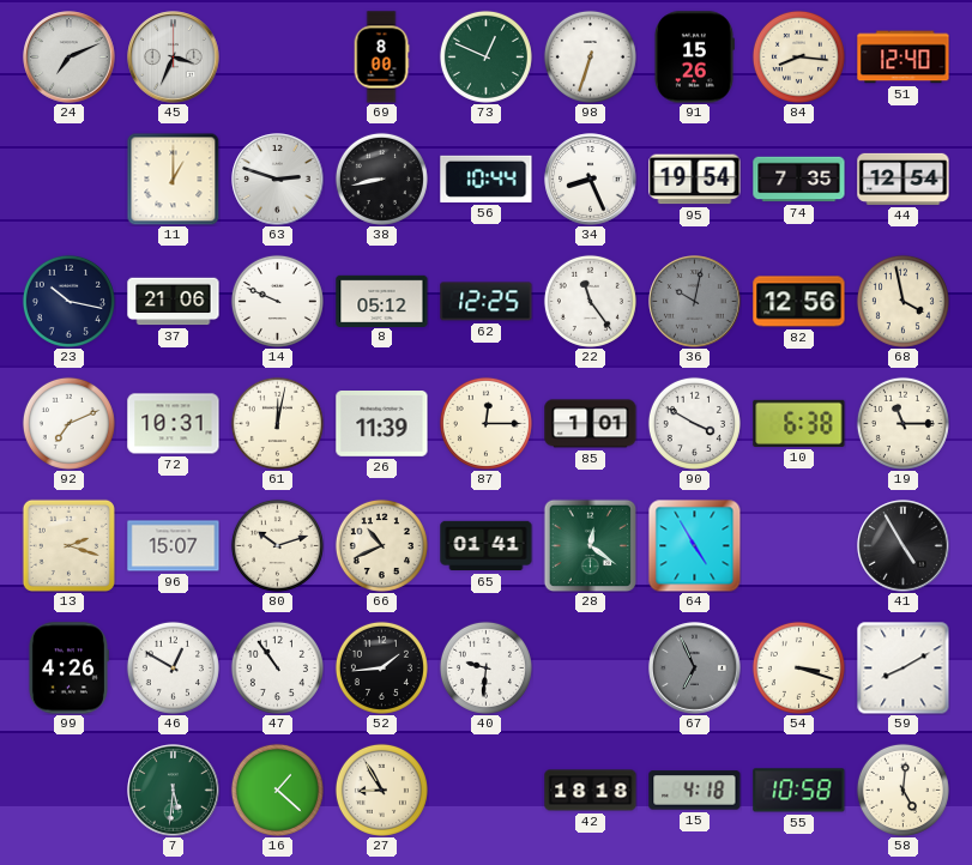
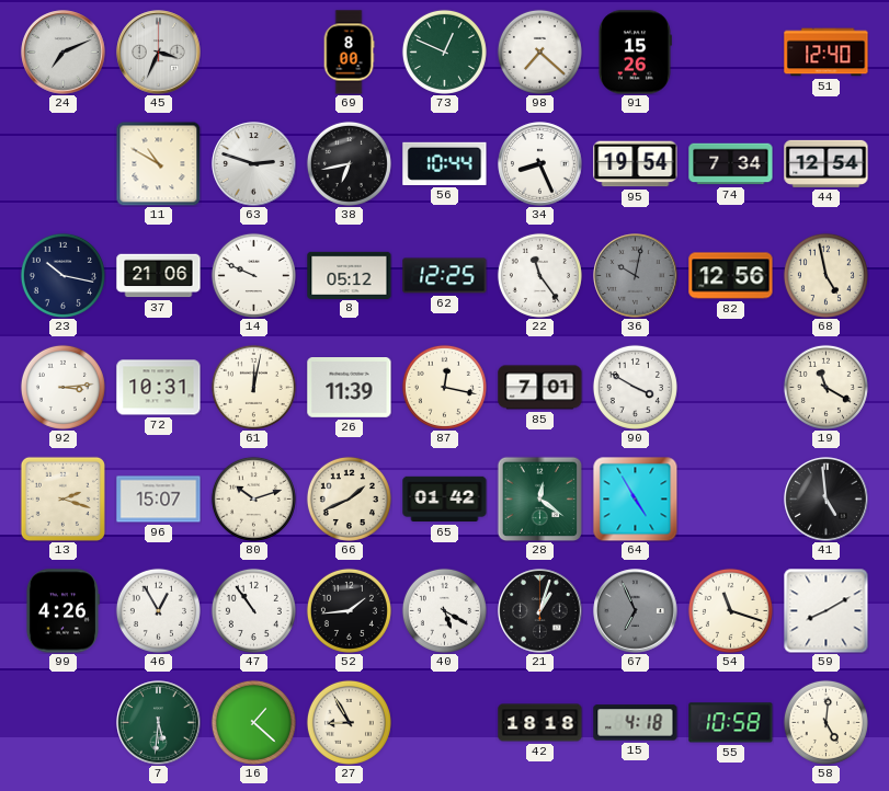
98: 6:33 -> 7:22 (539, 51)
84: 8:16 -> none (798, 56)
11: 1:00 -> 10:50 (158, 163)
38: 8:43 -> 6:43 (349, 163)
74: 7:35 -> 7:34 (731, 164)
68: 3:58 -> 4:58 (825, 275)
92: 7:11 -> 3:14 (62, 387)
87: 12:15 -> 12:17 (444, 387)
85: 1:01 -> 7:01 (540, 388)
10: 6:38 -> none (799, 423)
19: 11:15 -> 11:20 (825, 387)
66: 10:41 -> 1:41 (349, 498)
65: 01:41 -> 01:42 (445, 500)
41: 4:55 -> 4:59 (827, 500)
46: 12:50 -> 12:55 (158, 610)
40: 9:31 -> 5:20 (444, 610)
21: none -> 1:03 (540, 611)
54: 3:18 -> 11:18 (730, 610)
